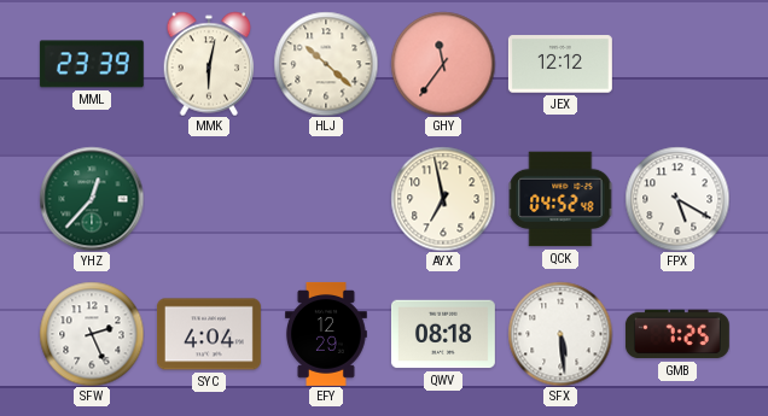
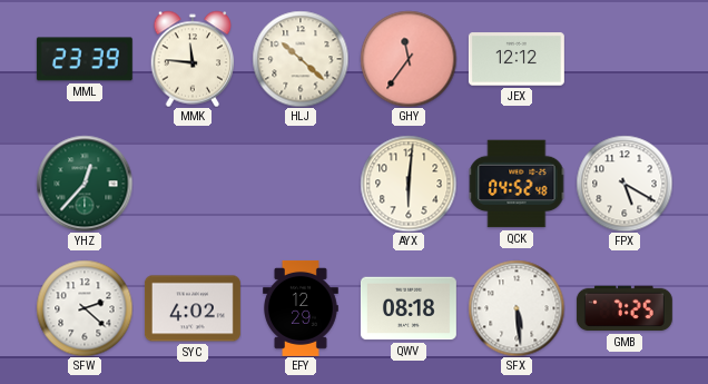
MMK: 6:02 -> 11:46 (193, 59)
AYX: 6:58 -> 6:01 (409, 184)
SFW: 2:26 -> 2:22 (85, 308)
SYC: 4:04 -> 4:02 (193, 308)
